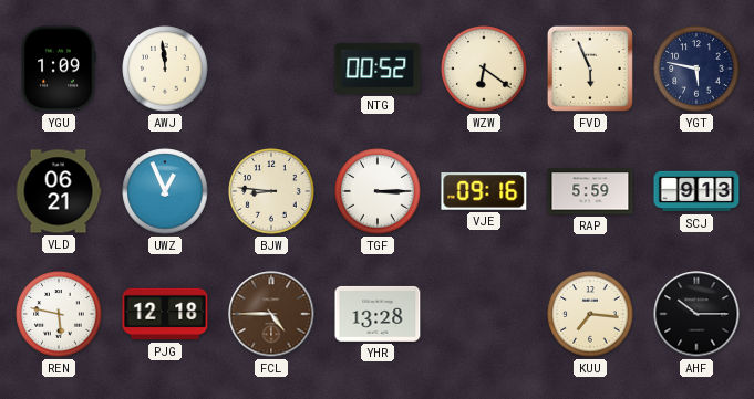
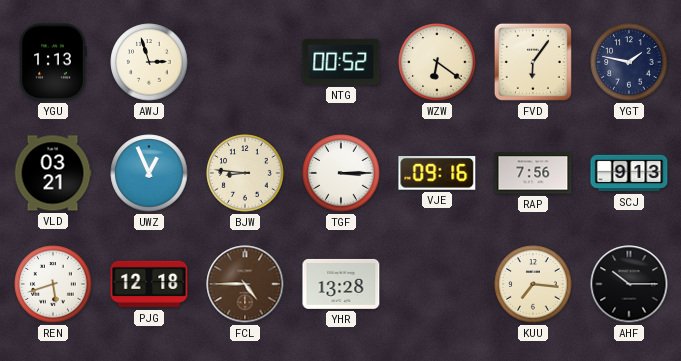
YGU: 1:09 -> 1:13 (53, 62)
AWJ: 11:59 -> 2:57 (149, 62)
FVD: 5:56 -> 6:06 (533, 62)
YGT: 5:47 -> 1:47 (629, 62)
VLD: 06:21 -> 03:21 (53, 173)
RAP: 5:59 -> 7:56 (533, 173)
REN: 5:47 -> 5:42 (53, 284)
